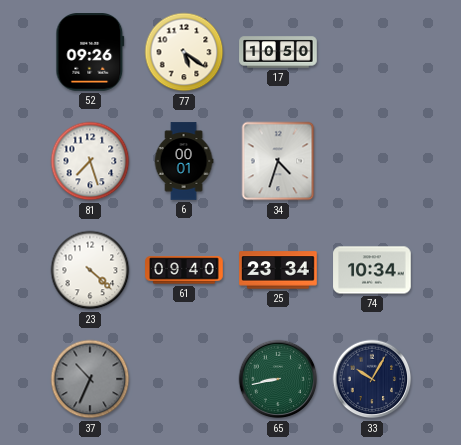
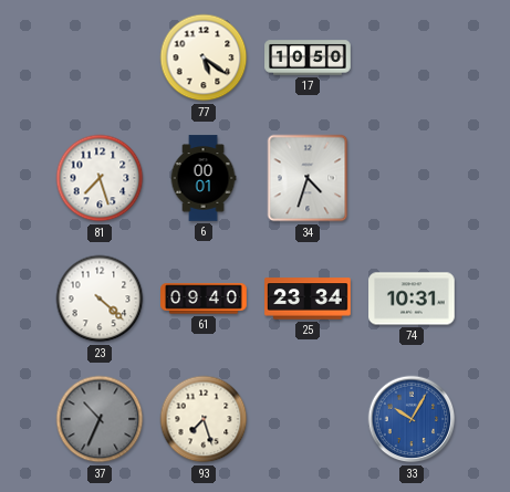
52: 09:26 -> none (90, 52)
74: 10:34 -> 10:31 (412, 299)
93: none -> 7:27 (204, 419)
65: 8:43 -> none (278, 379)
33 dial: navy -> blue (412, 419)
